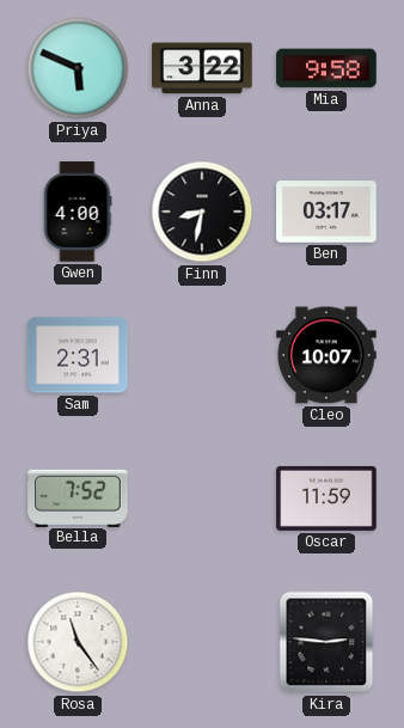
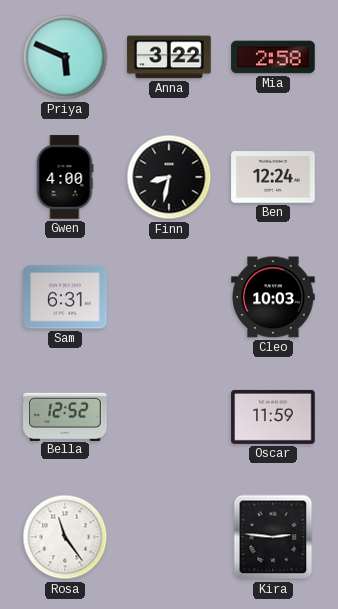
Mia: 9:58 -> 2:58 (273, 57)
Ben: 03:17 -> 12:24 (273, 177)
Sam: 2:31 -> 6:31 (65, 297)
Cleo: 10:07 -> 10:03 (273, 297)
Bella: 7:52 -> 12:52 (65, 416)
